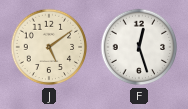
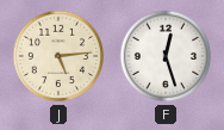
J: 5:09 -> 5:14 (58, 56)
